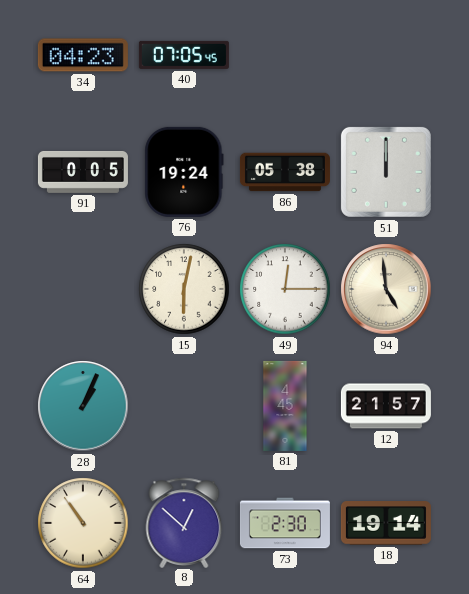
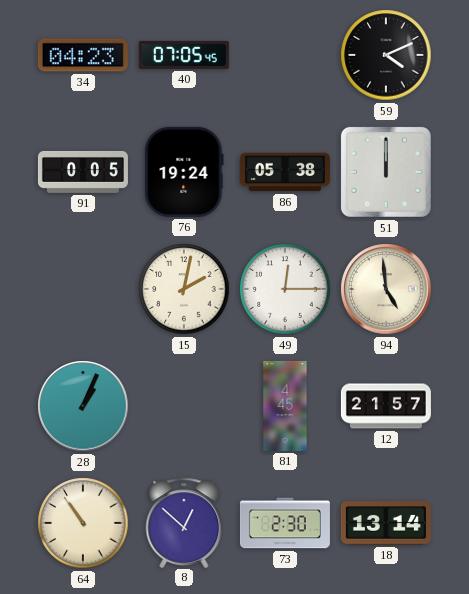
59: none -> 4:11 (386, 55)
15: 6:02 -> 2:02 (184, 289)
18: 19:14 -> 13:14 (386, 523)
